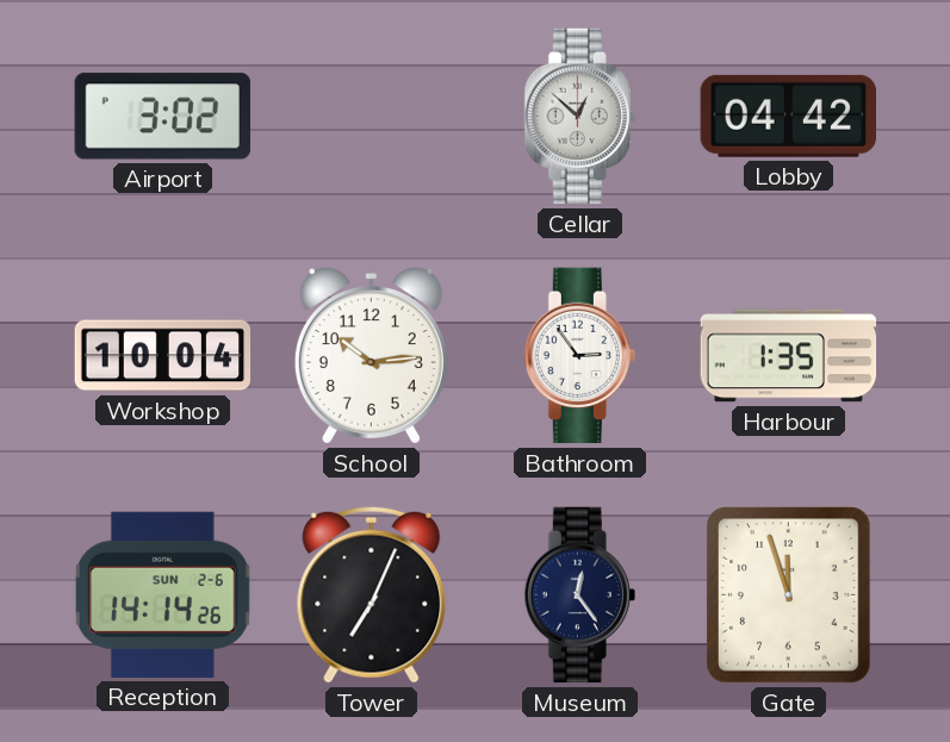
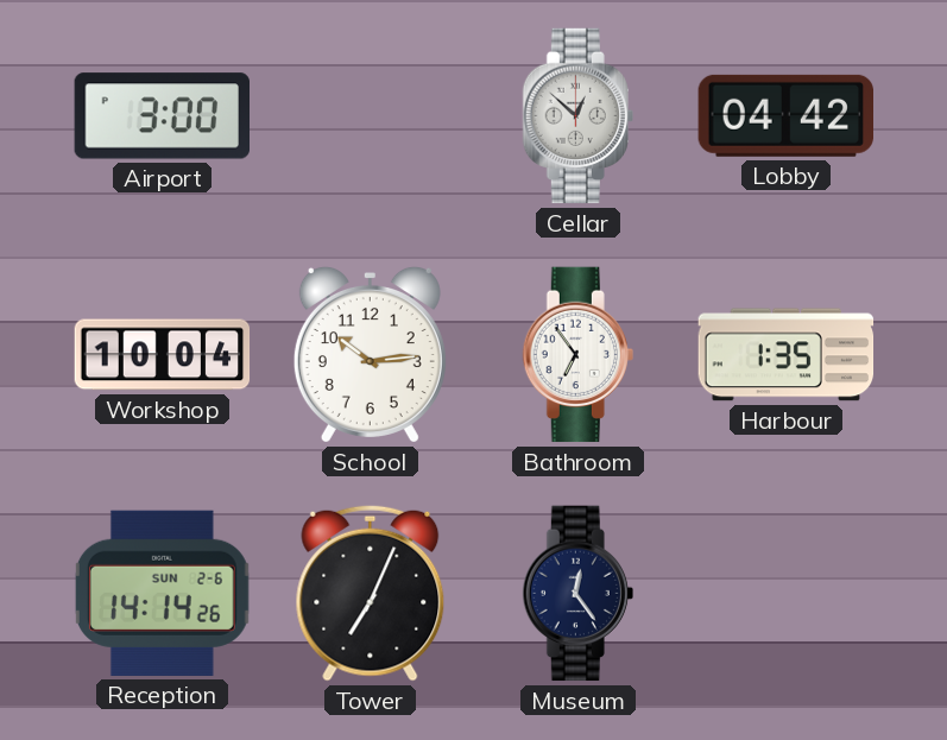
Airport: 3:02 -> 3:00 (162, 116)
Bathroom: 2:54 -> 6:54 (577, 355)
Gate: 11:57 -> none (789, 596)
